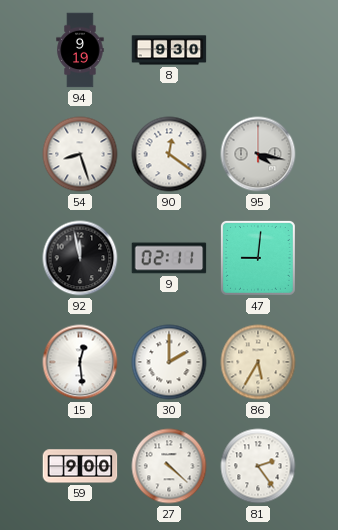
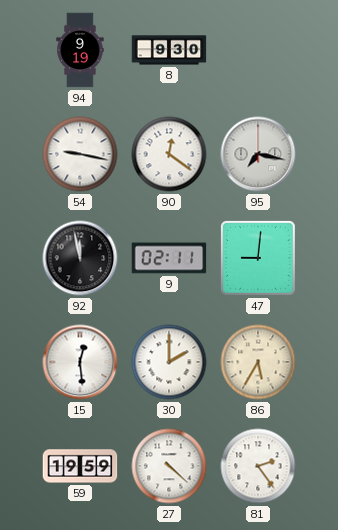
54: 8:27 -> 9:17 (80, 154)
95: 4:17 -> 7:17 (258, 154)
59: 9:00 -> 19:59 (80, 466)
